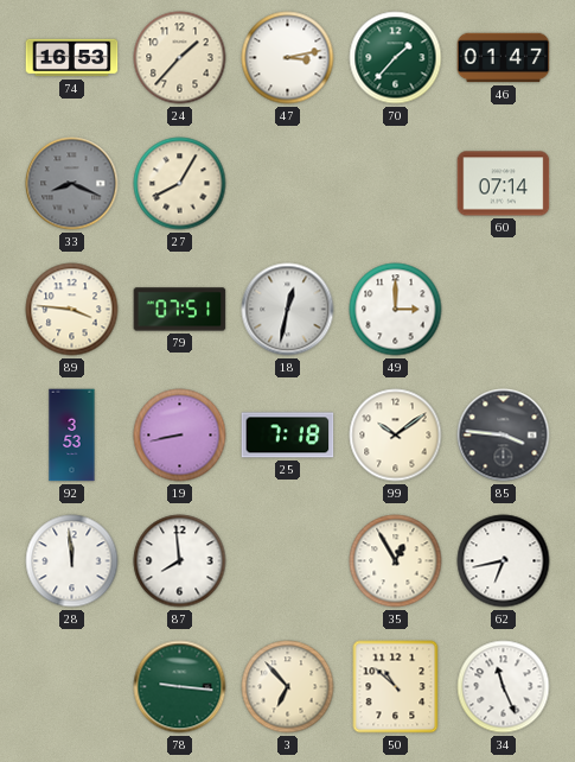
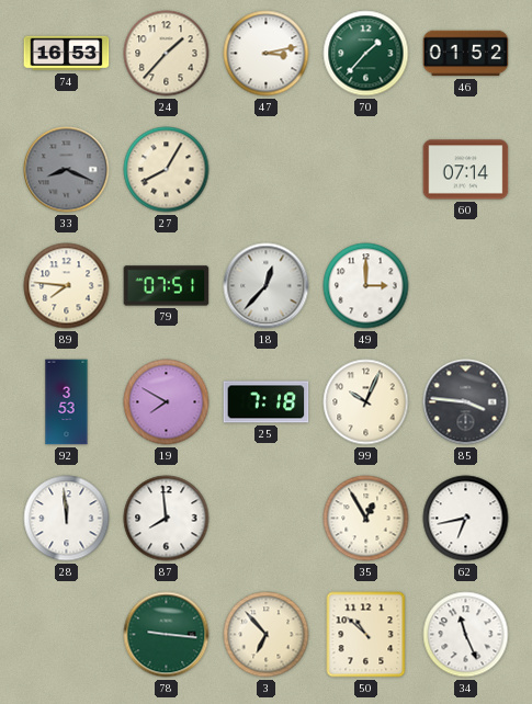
46: 01:47 -> 01:52 (466, 54)
89: 3:46 -> 7:46 (67, 286)
18: 12:32 -> 12:37 (267, 286)
19: 8:43 -> 7:50 (167, 402)
99: 10:09 -> 10:04 (366, 402)
